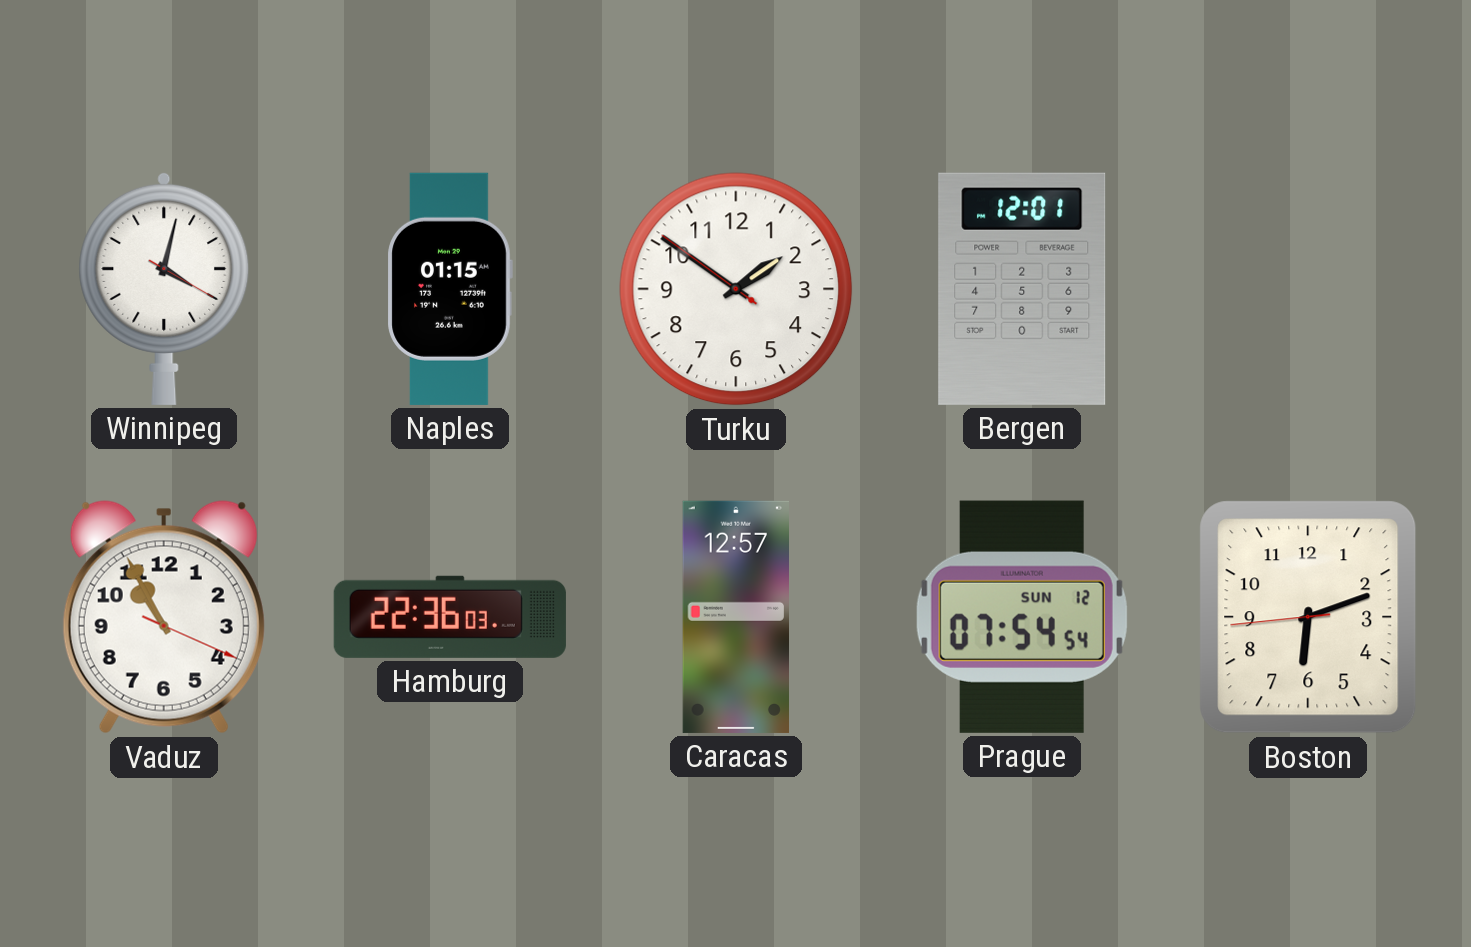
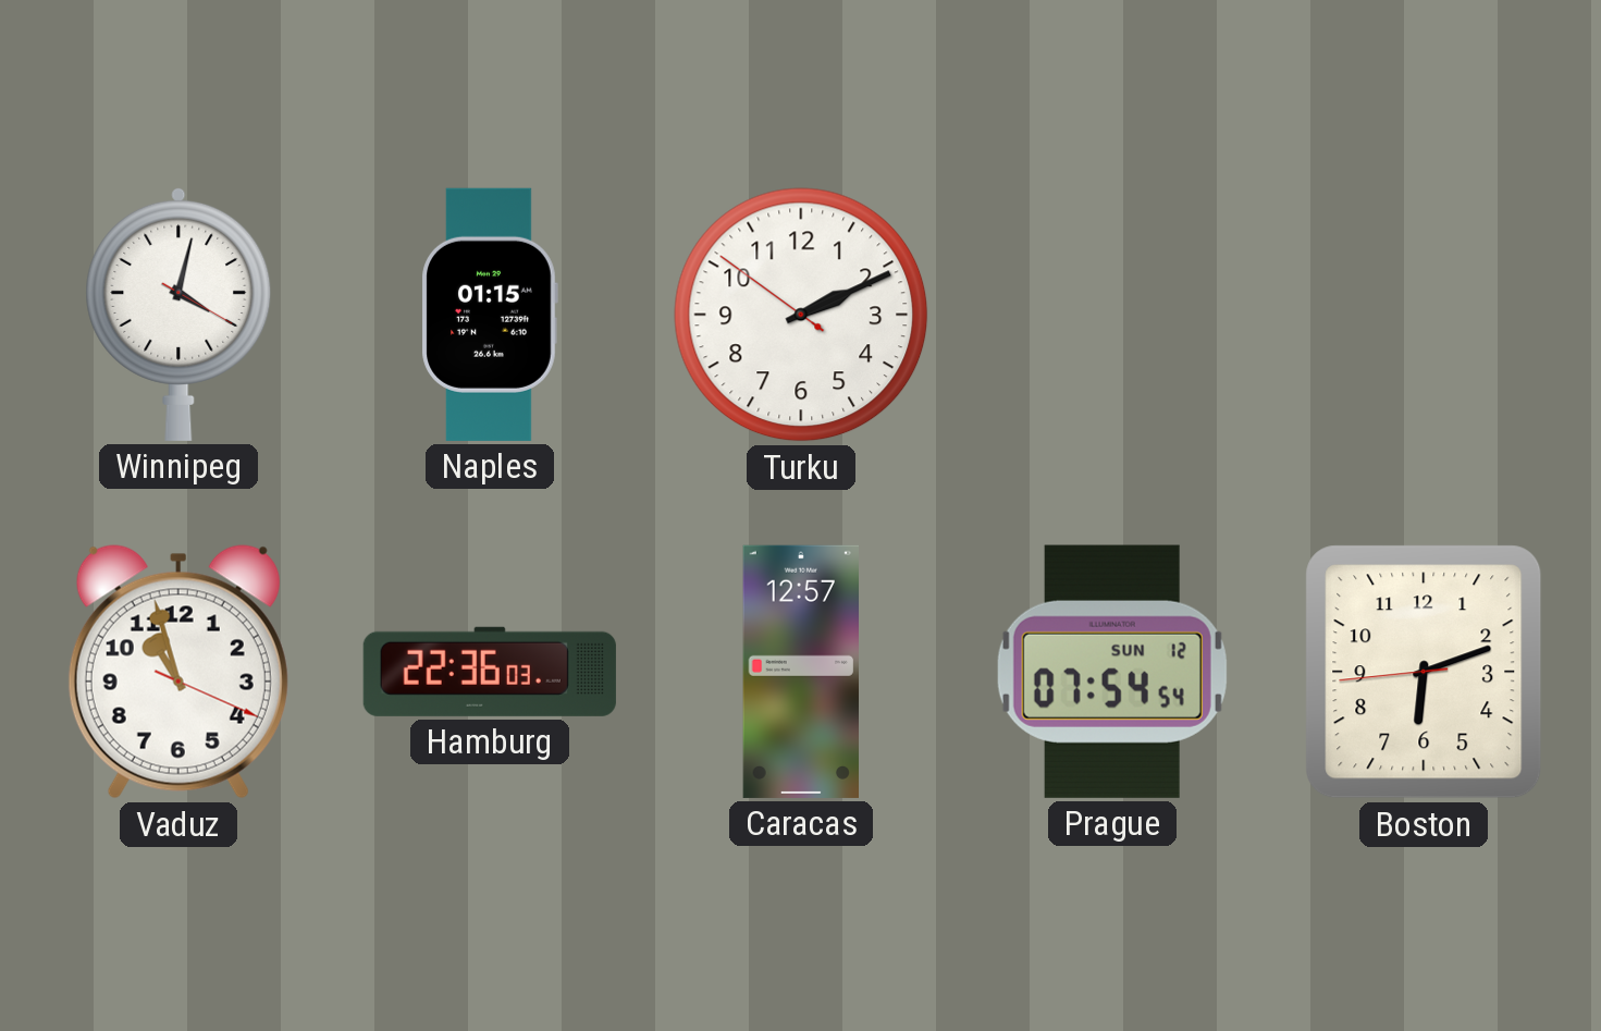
Turku: 1:50 -> 2:10 (801, 315)
Bergen: 12:01 -> none (1022, 289)
Vaduz: 10:55 -> 10:57 (178, 672)
